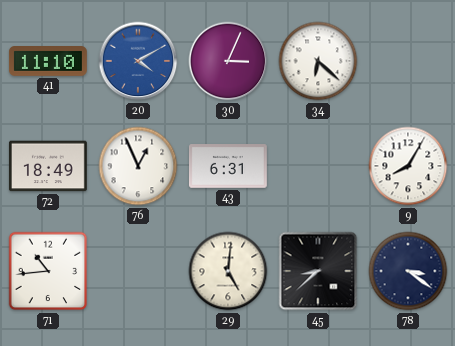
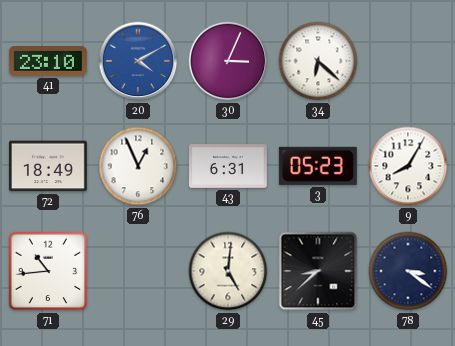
41: 11:10 -> 23:10 (48, 62)
3: none -> 05:23 (318, 166)
